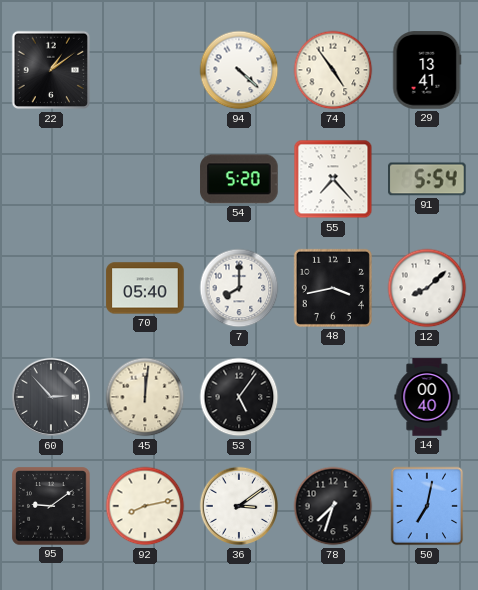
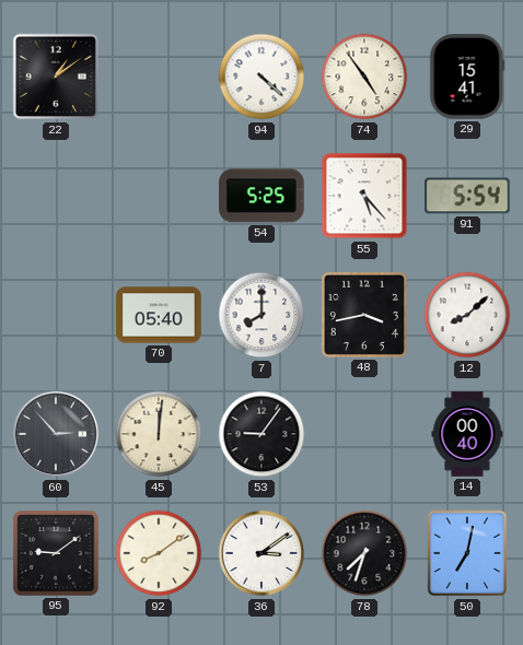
29: 13:41 -> 15:41 (467, 77)
54: 5:20 -> 5:25 (261, 196)
55: 7:23 -> 5:23 (364, 196)
53: 5:06 -> 9:06 (261, 434)
92: 8:13 -> 8:09 (159, 553)
